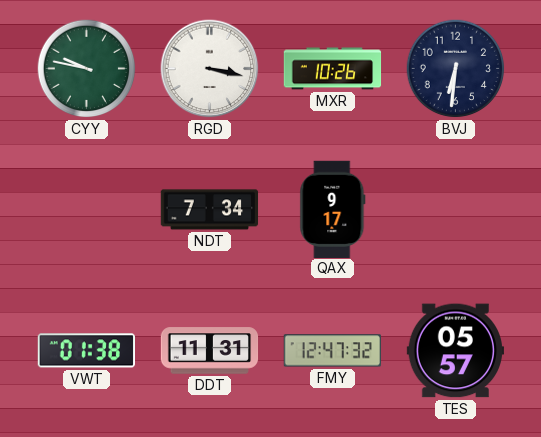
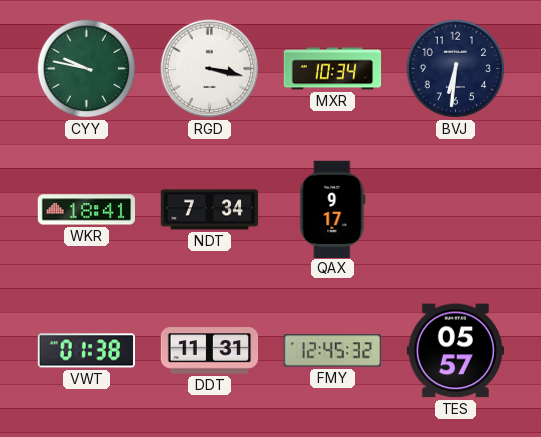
MXR: 10:26 -> 10:34 (333, 69)
WKR: none -> 18:41 (86, 210)
FMY: 12:47 -> 12:45 (332, 351)
